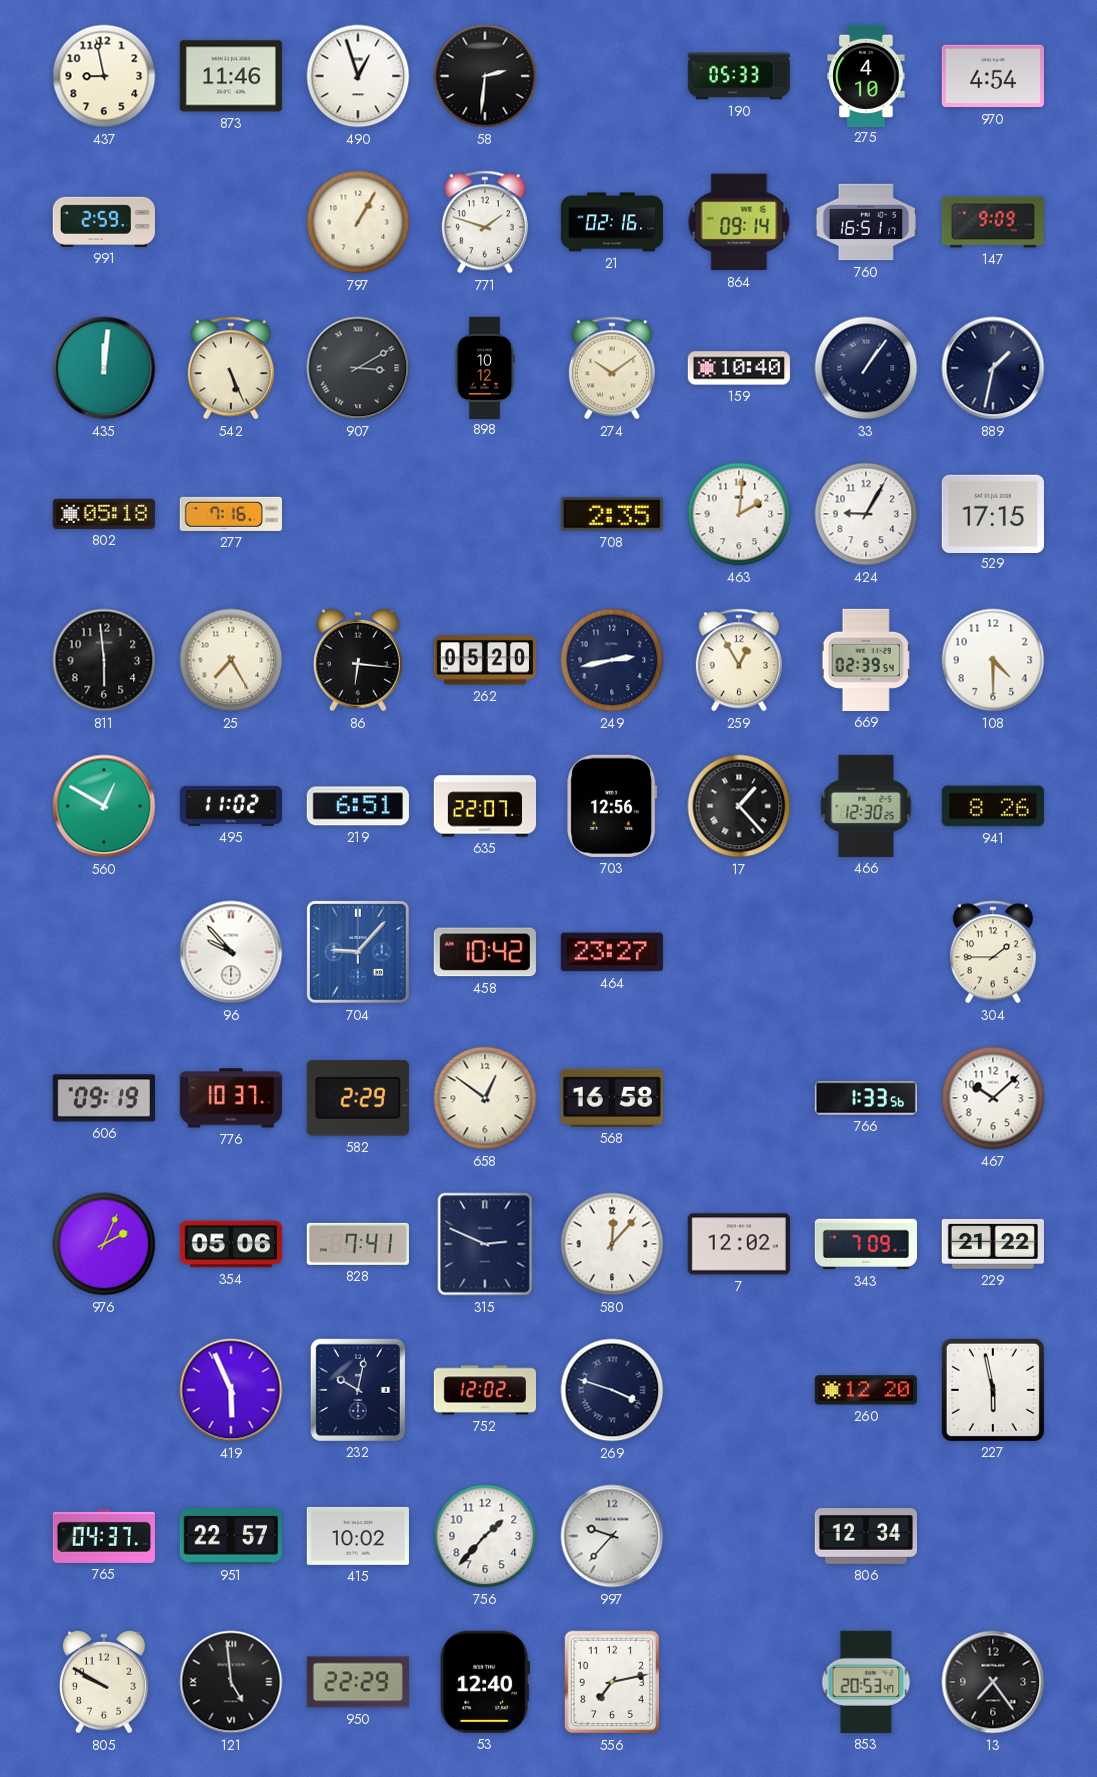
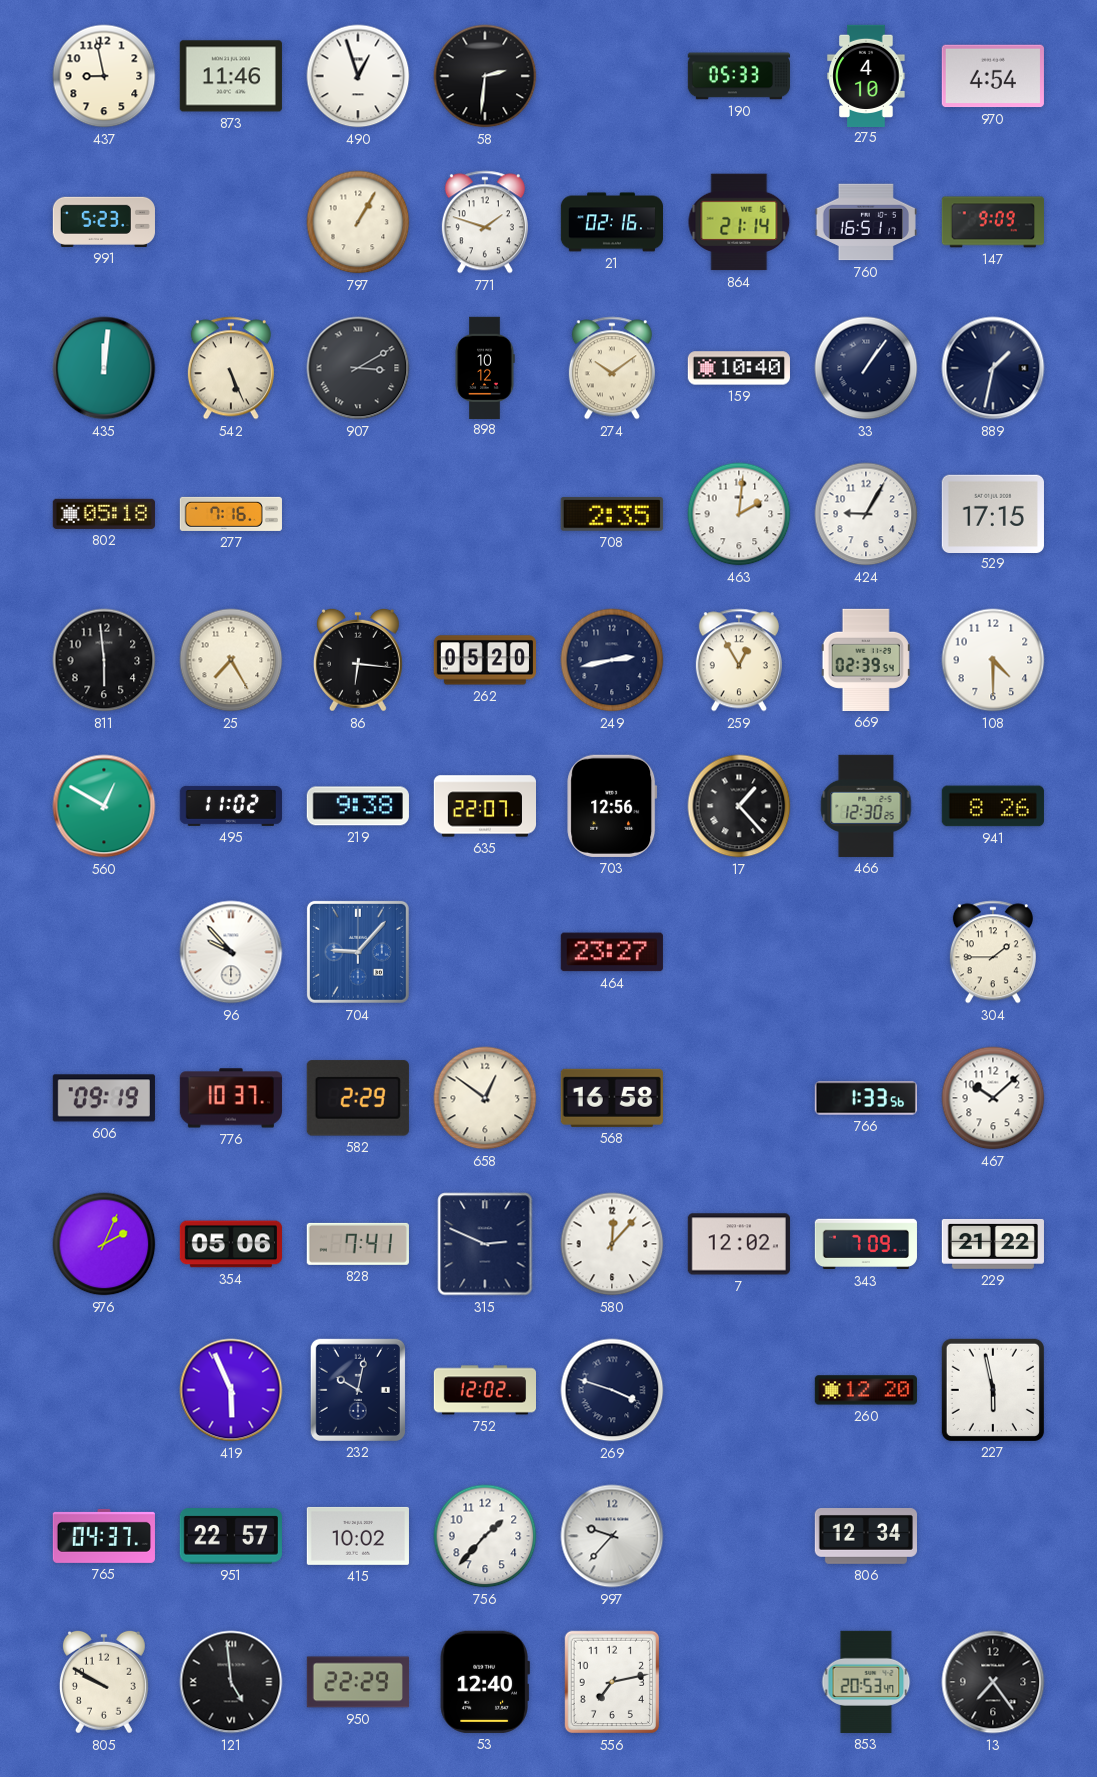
991: 2:59 -> 5:23 (104, 222)
864: 09:14 -> 21:14 (739, 222)
219: 6:51 -> 9:38 (358, 806)
458: 10:42 -> none (485, 952)
